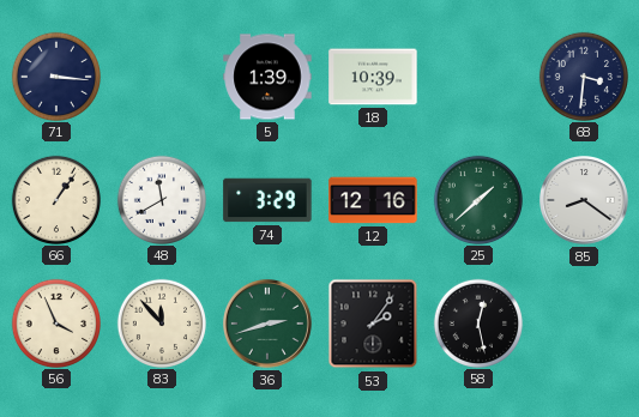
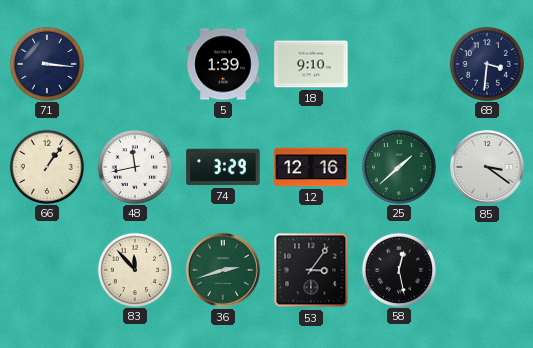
18: 10:39 -> 9:10 (311, 64)
48: 11:40 -> 11:43 (134, 166)
85: 8:21 -> 3:21 (488, 168)
56: 3:56 -> none (55, 322)
53: 2:06 -> 3:06 (311, 270)
